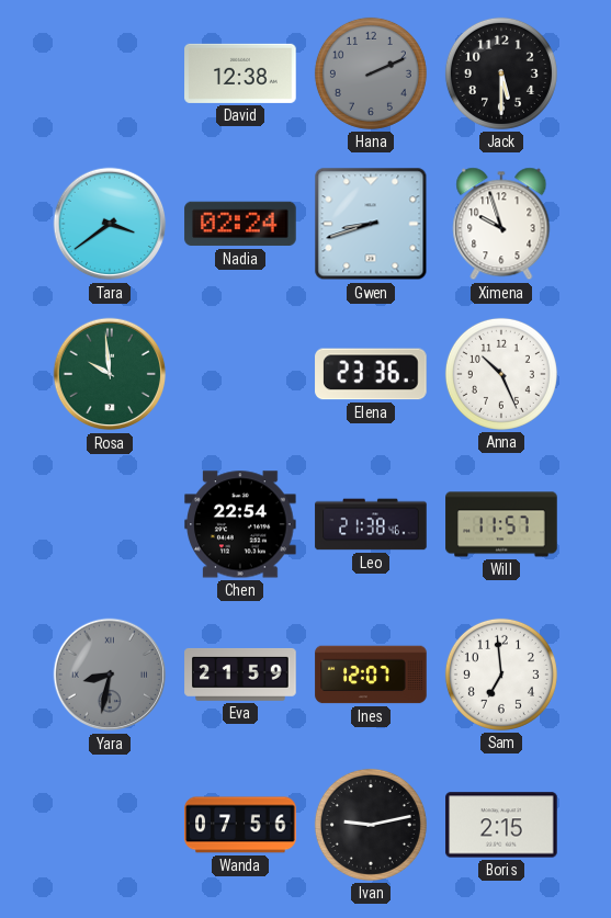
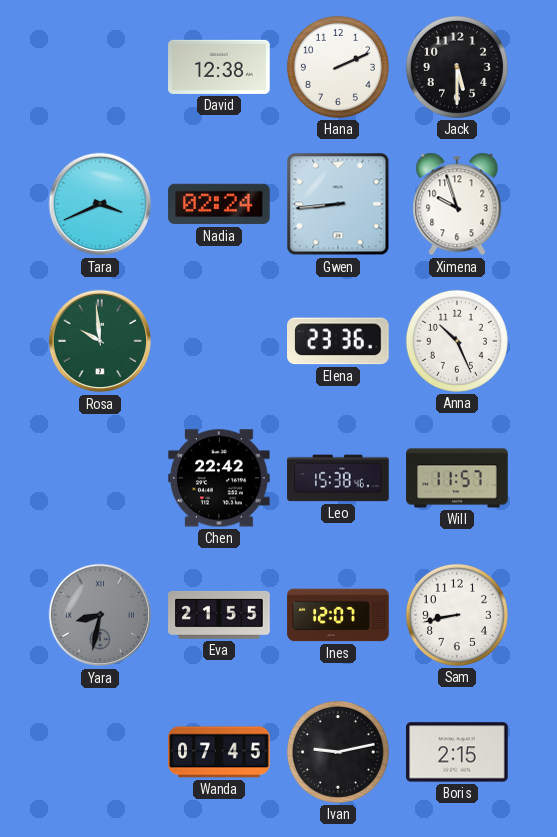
Hana dial: grey -> white (338, 67)
Tara: 3:39 -> 3:41 (100, 204)
Gwen: 8:42 -> 8:44 (338, 204)
Chen: 22:54 -> 22:42 (219, 478)
Leo: 21:38 -> 15:38 (338, 478)
Eva: 21:59 -> 21:55 (219, 615)
Sam: 6:59 -> 8:43 (457, 615)
Wanda: 07:56 -> 07:45 (219, 752)
